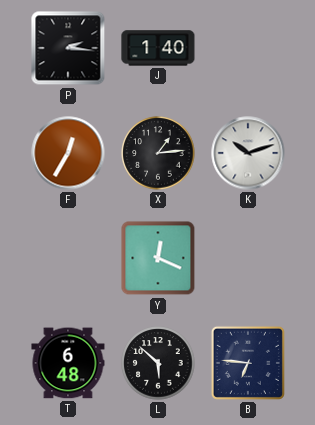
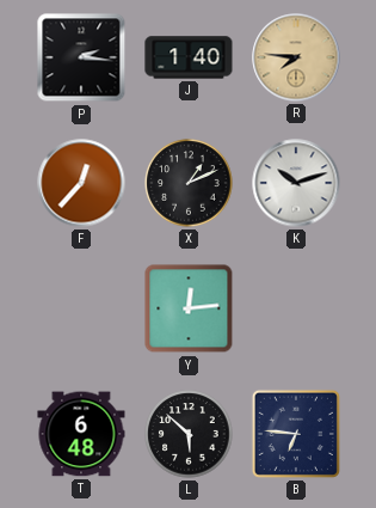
R: none -> 7:46 (296, 57)
F: 12:35 -> 12:37 (81, 183)
X: 1:14 -> 1:11 (189, 183)
Y: 12:19 -> 12:14 (189, 308)
